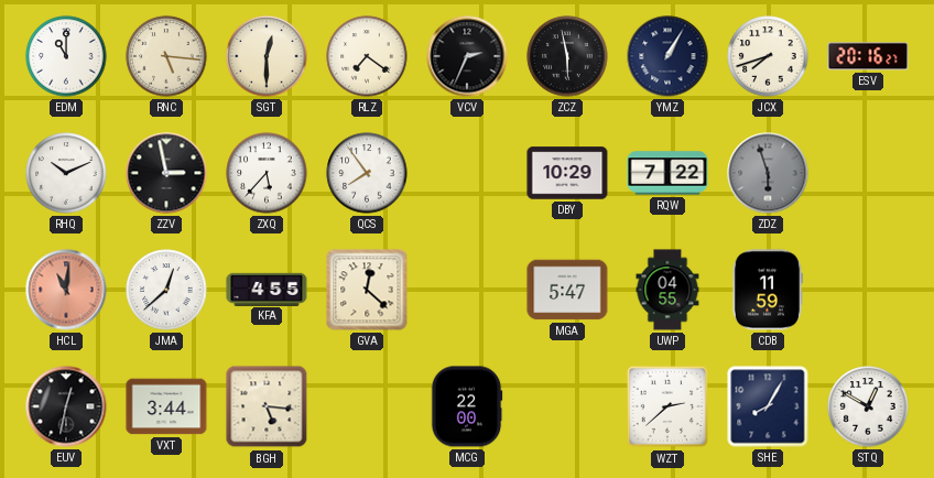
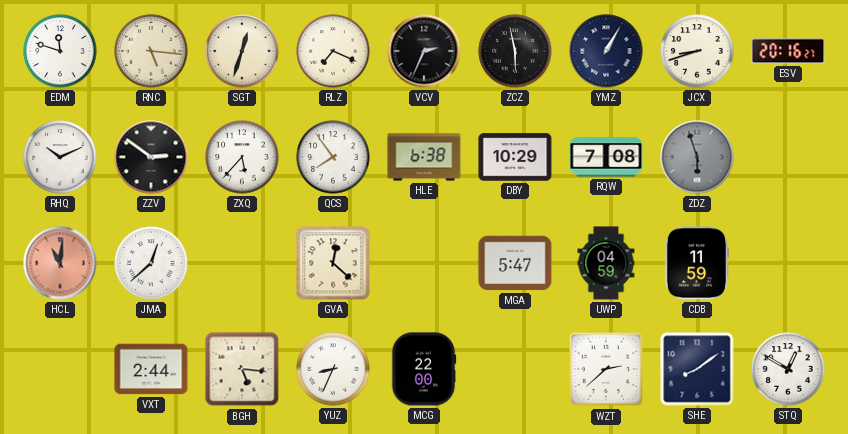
EDM: 11:00 -> 11:48 (60, 51)
SGT: 12:30 -> 12:33 (242, 51)
RLZ: 7:21 -> 7:19 (333, 51)
JCX: 7:42 -> 8:42 (697, 51)
ZZV: 2:58 -> 2:51 (151, 157)
HLE: none -> 6:38 (424, 157)
RQW: 7:22 -> 7:08 (606, 157)
KFA: 4:55 -> none (267, 289)
UWP: 04:55 -> 04:59 (606, 263)
EUV: 12:32 -> none (66, 406)
VXT: 3:44 -> 2:44 (151, 369)
YUZ: none -> 8:34 (333, 369)
SHE: 8:05 -> 8:09 (697, 369)
